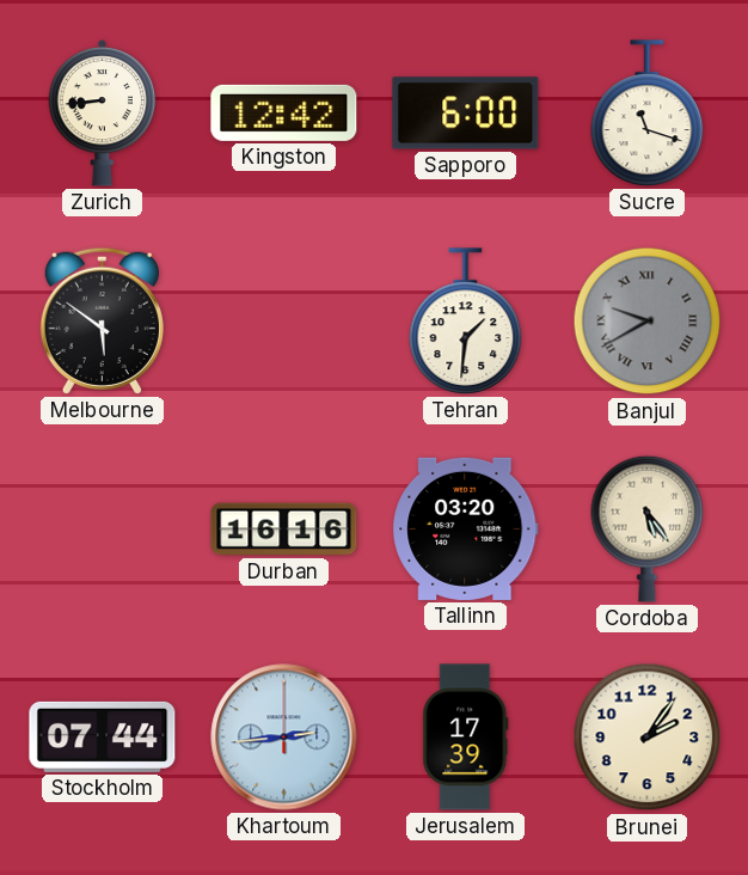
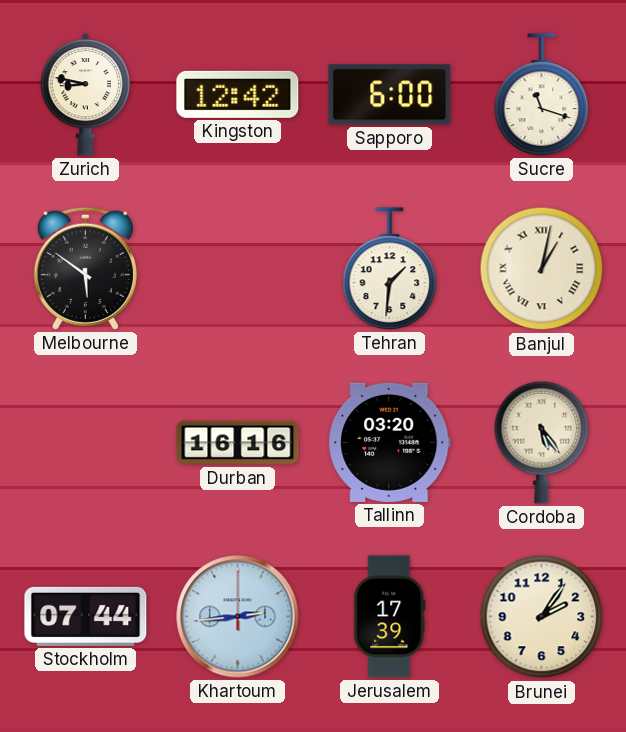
Zurich: 8:44 -> 8:47 (86, 94)
Banjul: 9:40 -> 1:02 (542, 269)
Banjul dial: grey -> cream (542, 269)
